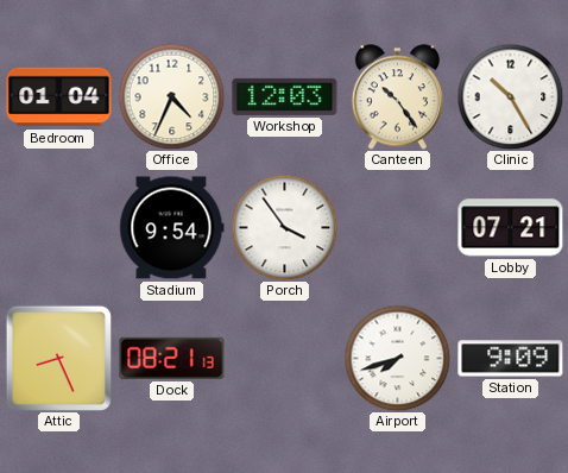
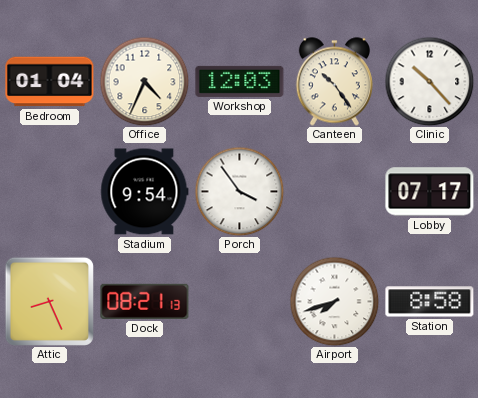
Clinic: 10:25 -> 10:23 (429, 81)
Lobby: 07:21 -> 07:17 (430, 192)
Station: 9:09 -> 8:58 (430, 302)
